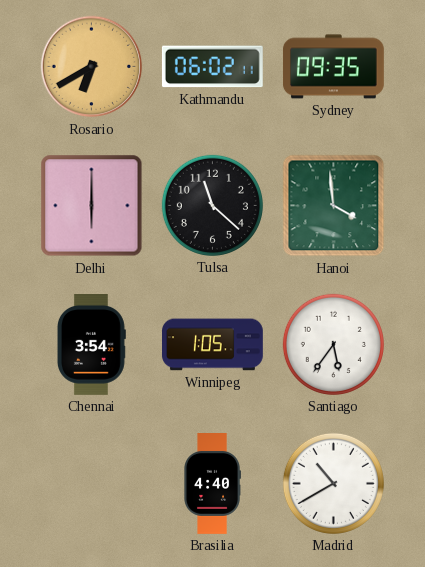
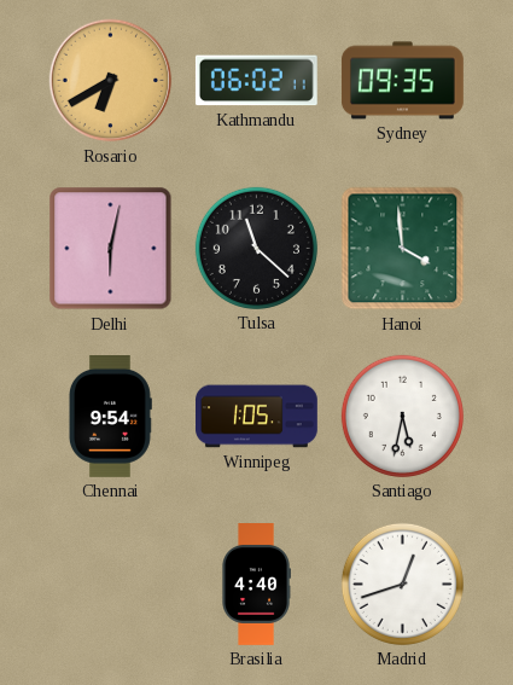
Delhi: 6:00 -> 6:02 (111, 249)
Chennai: 3:54 -> 9:54 (110, 417)
Santiago: 5:36 -> 5:32 (402, 416)
Madrid: 10:40 -> 12:42 (402, 584)
